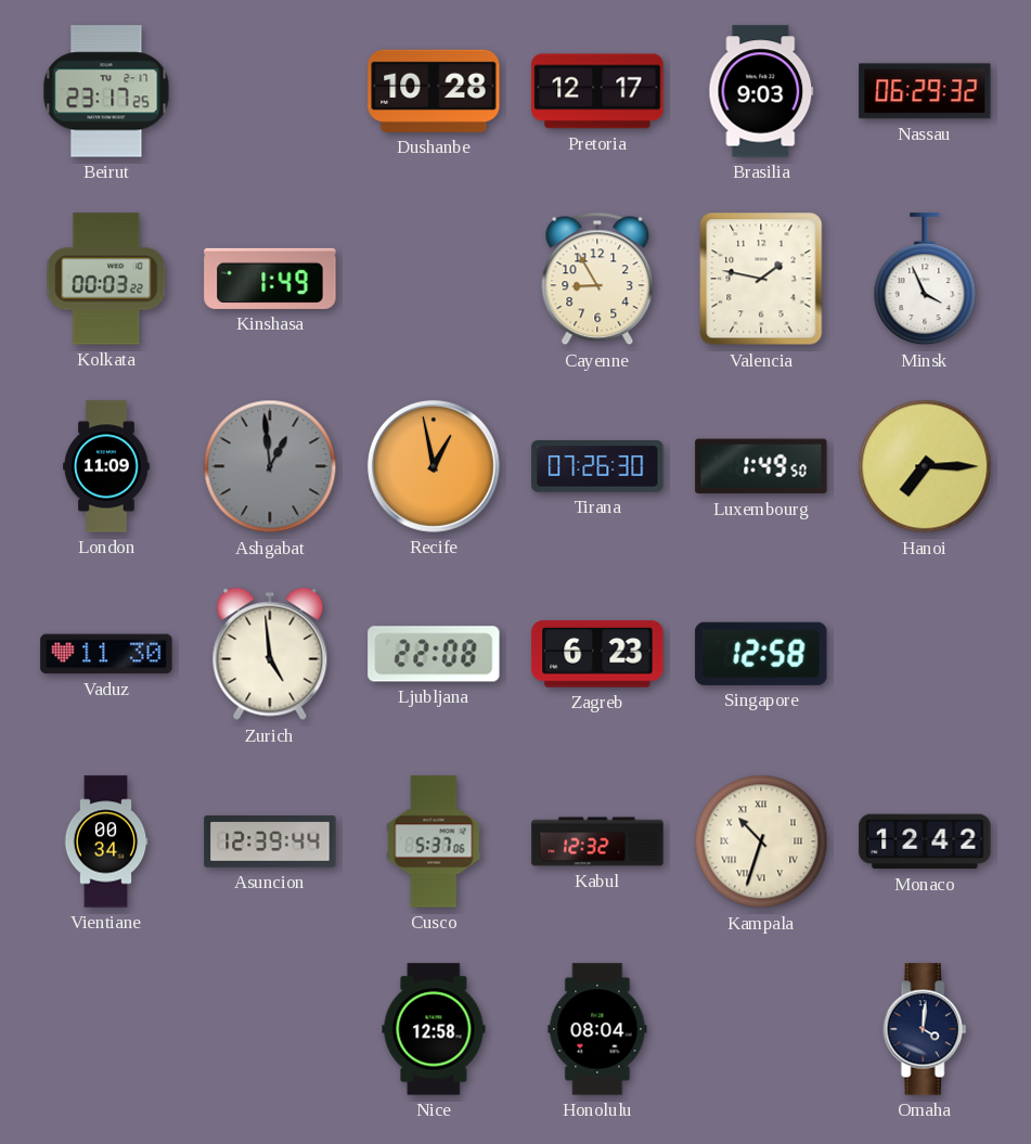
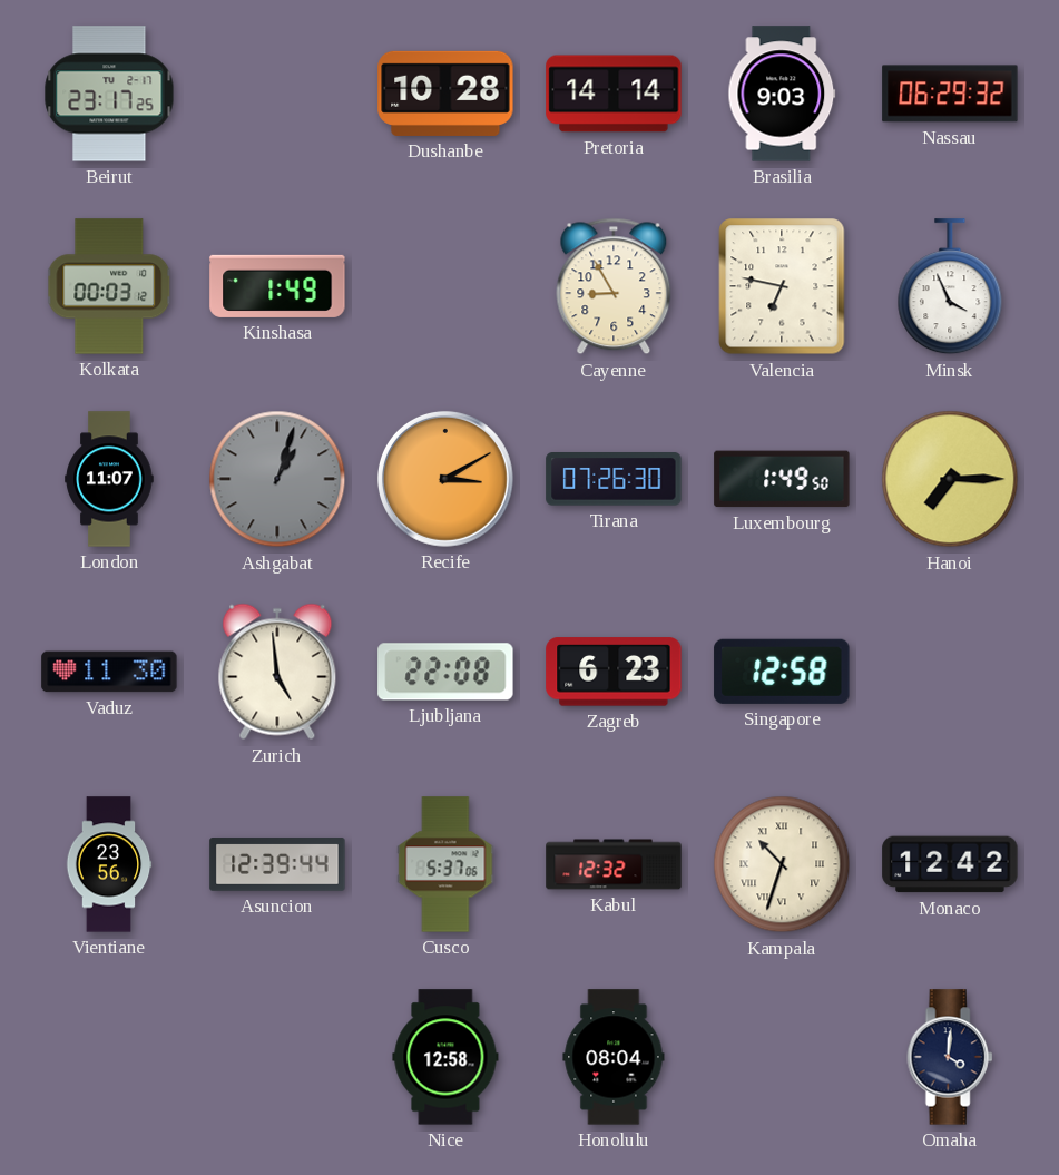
Pretoria: 12:17 -> 14:14 (614, 94)
Kolkata: 00:03:22 -> 00:03:12 (110, 286)
Valencia: 1:47 -> 6:47 (782, 286)
London: 11:09 -> 11:07 (109, 479)
Ashgabat: 12:59 -> 1:03 (277, 479)
Recife: 12:58 -> 3:10 (445, 479)
Vientiane: 00:34 -> 23:56 (109, 864)
